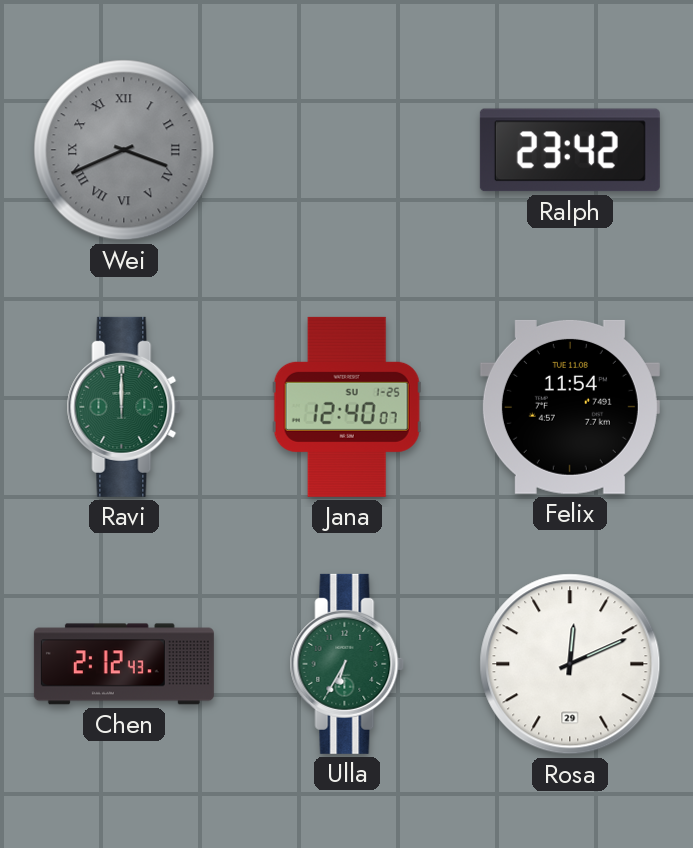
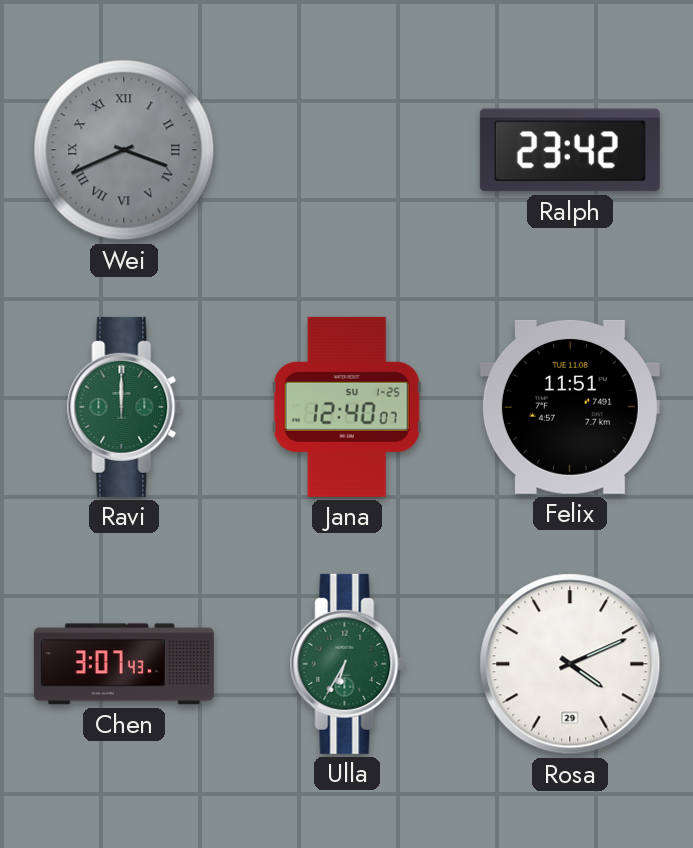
Felix: 11:54 -> 11:51 (570, 407)
Chen: 2:12 -> 3:07 (124, 664)
Rosa: 12:11 -> 4:11 (570, 664)
